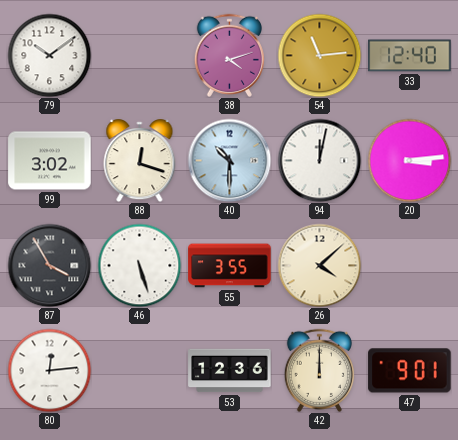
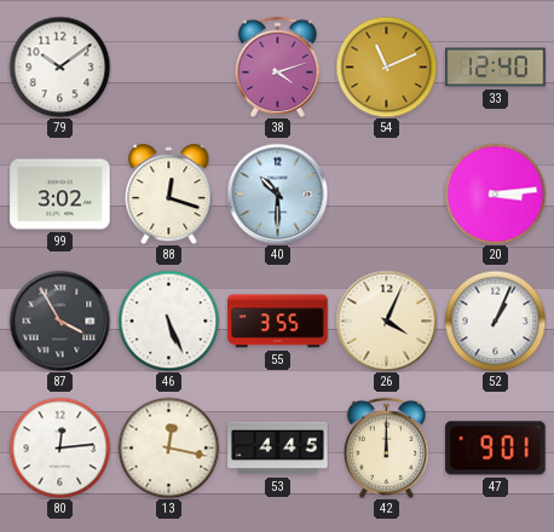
54: 11:14 -> 11:11 (386, 66)
94: 12:02 -> none (319, 160)
46: 5:27 -> 5:26 (168, 320)
26: 4:08 -> 4:04 (386, 320)
52: none -> 1:04 (495, 320)
13: none -> 12:17 (168, 447)
53: 12:36 -> 4:45 (278, 449)
